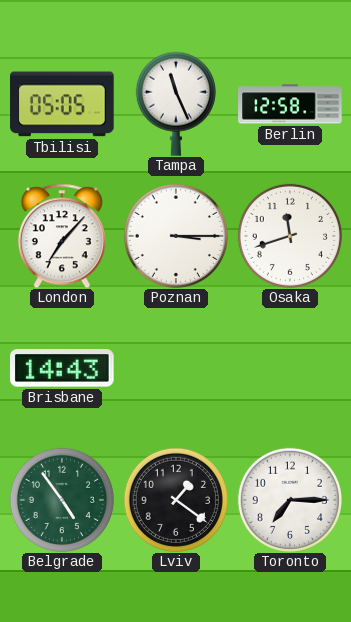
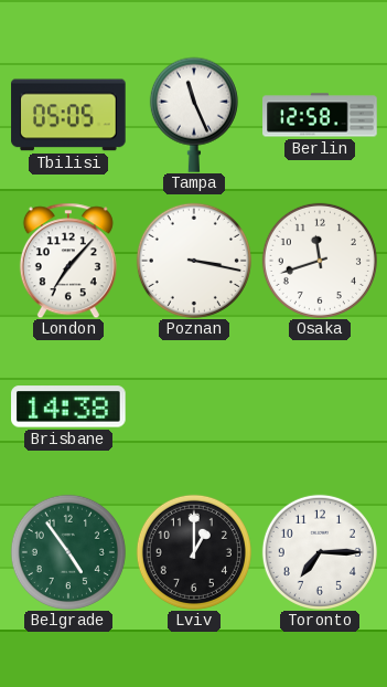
Poznan: 3:15 -> 3:17 (194, 261)
Brisbane: 14:43 -> 14:38 (68, 406)
Lviv: 1:21 -> 1:00 (194, 552)
